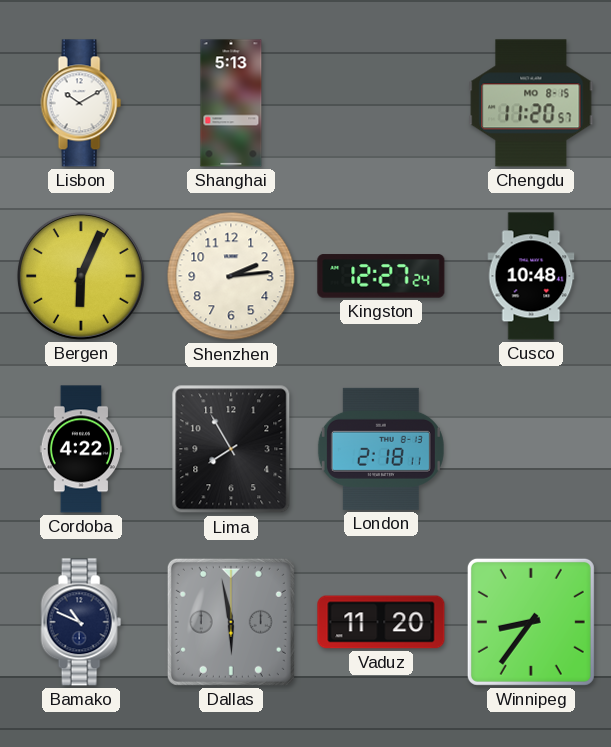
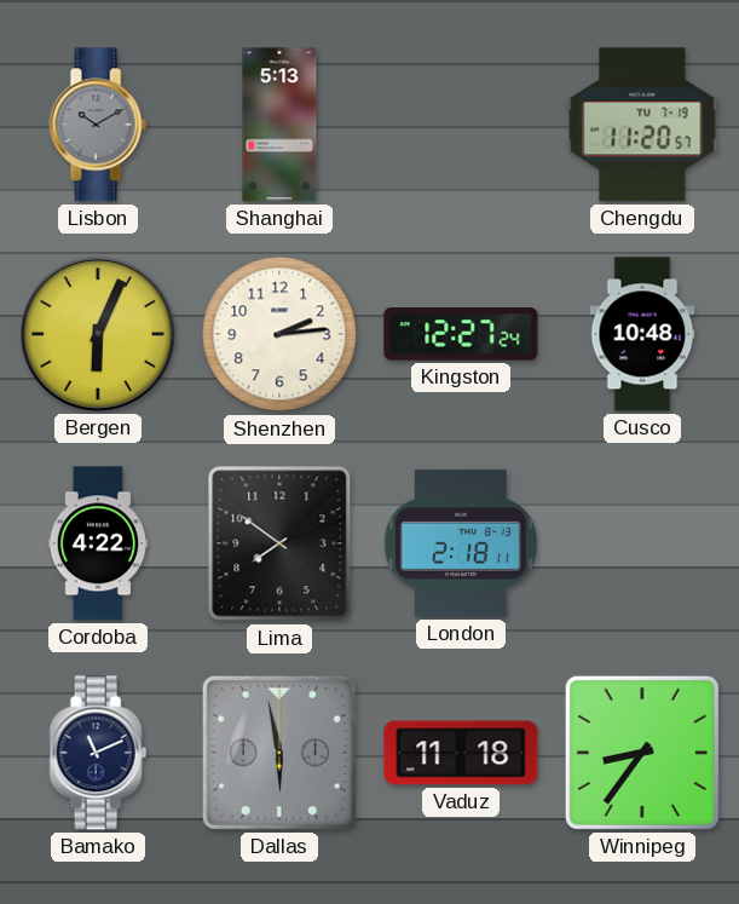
Lisbon dial: white -> grey (98, 125)
Chengdu date: MO 8-15 -> TU 7-19 (642, 125)
Lima: 7:55 -> 7:51 (279, 543)
Bamako: 10:49 -> 11:11 (98, 753)
Vaduz: 11:20 -> 11:18 (461, 753)
